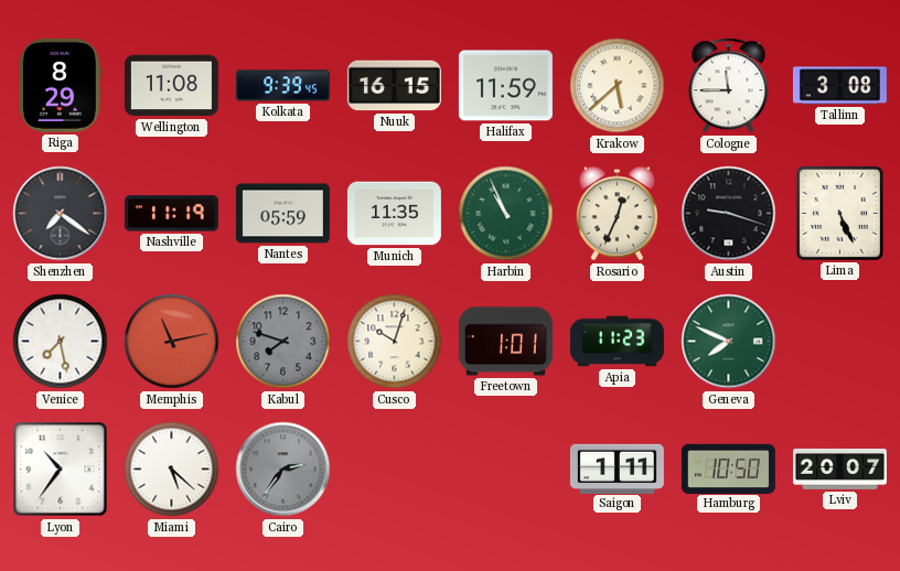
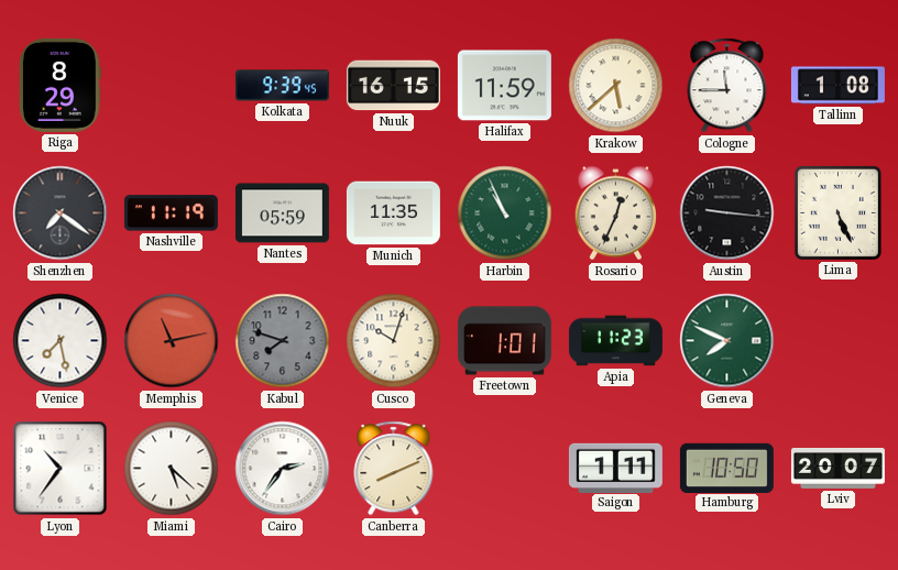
Wellington: 11:08 -> none (171, 86)
Tallinn: 3:08 -> 1:08 (837, 86)
Austin: 9:18 -> 9:16 (727, 213)
Cairo dial: grey -> white (283, 469)
Canberra: none -> 8:11 (394, 469)
